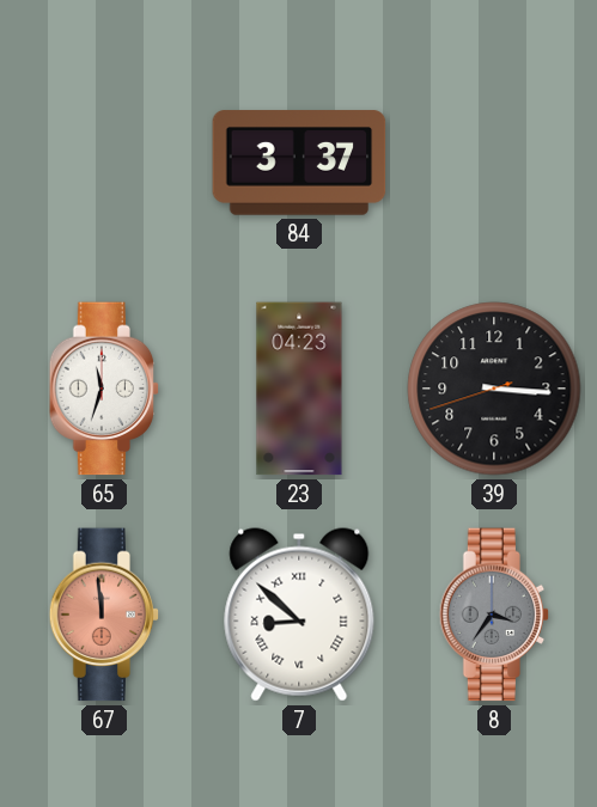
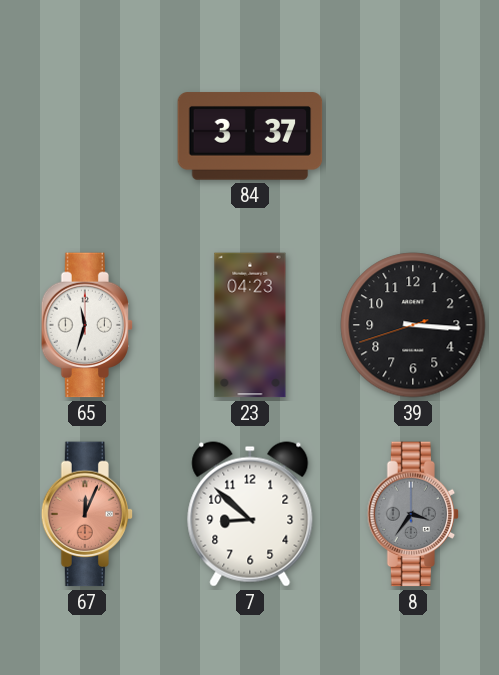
67: 11:59 -> 12:04 (87, 514)
7 numerals: Roman -> Arabic (250, 514)
